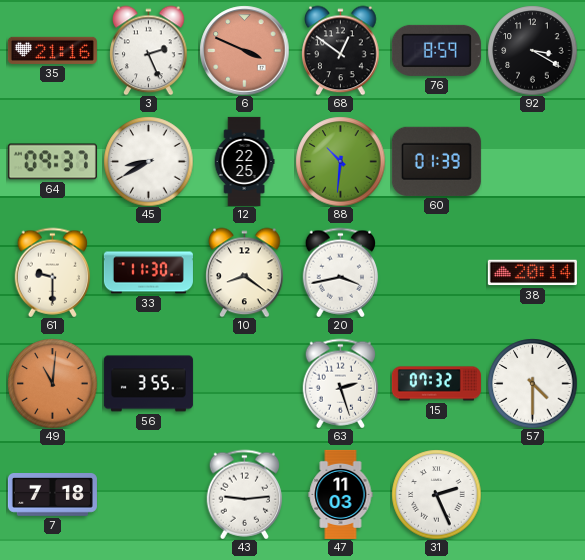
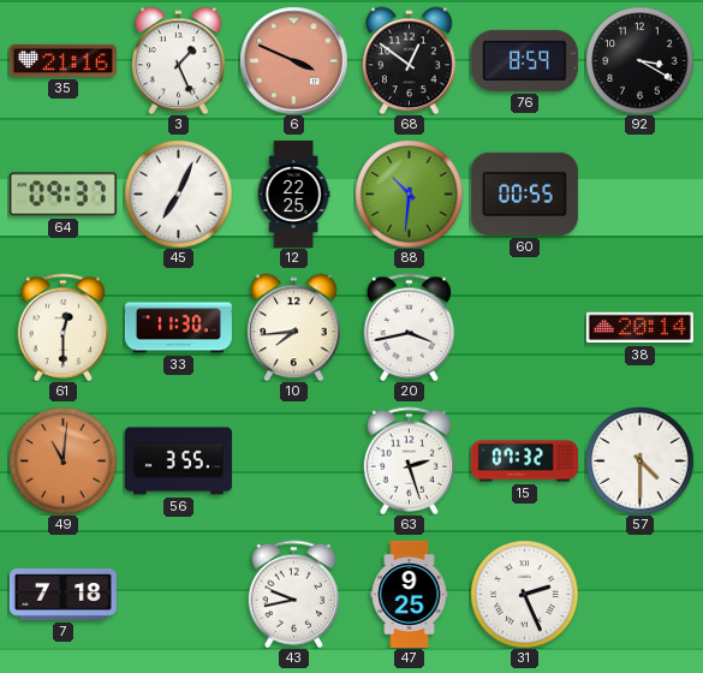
3: 2:26 -> 1:26 (179, 60)
45: 8:40 -> 7:04 (178, 193)
60: 01:39 -> 00:55 (524, 193)
61: 9:30 -> 12:30 (64, 327)
10: 8:21 -> 7:44 (294, 327)
43: 9:14 -> 9:43 (294, 594)
47: 11:03 -> 9:25 (410, 594)
